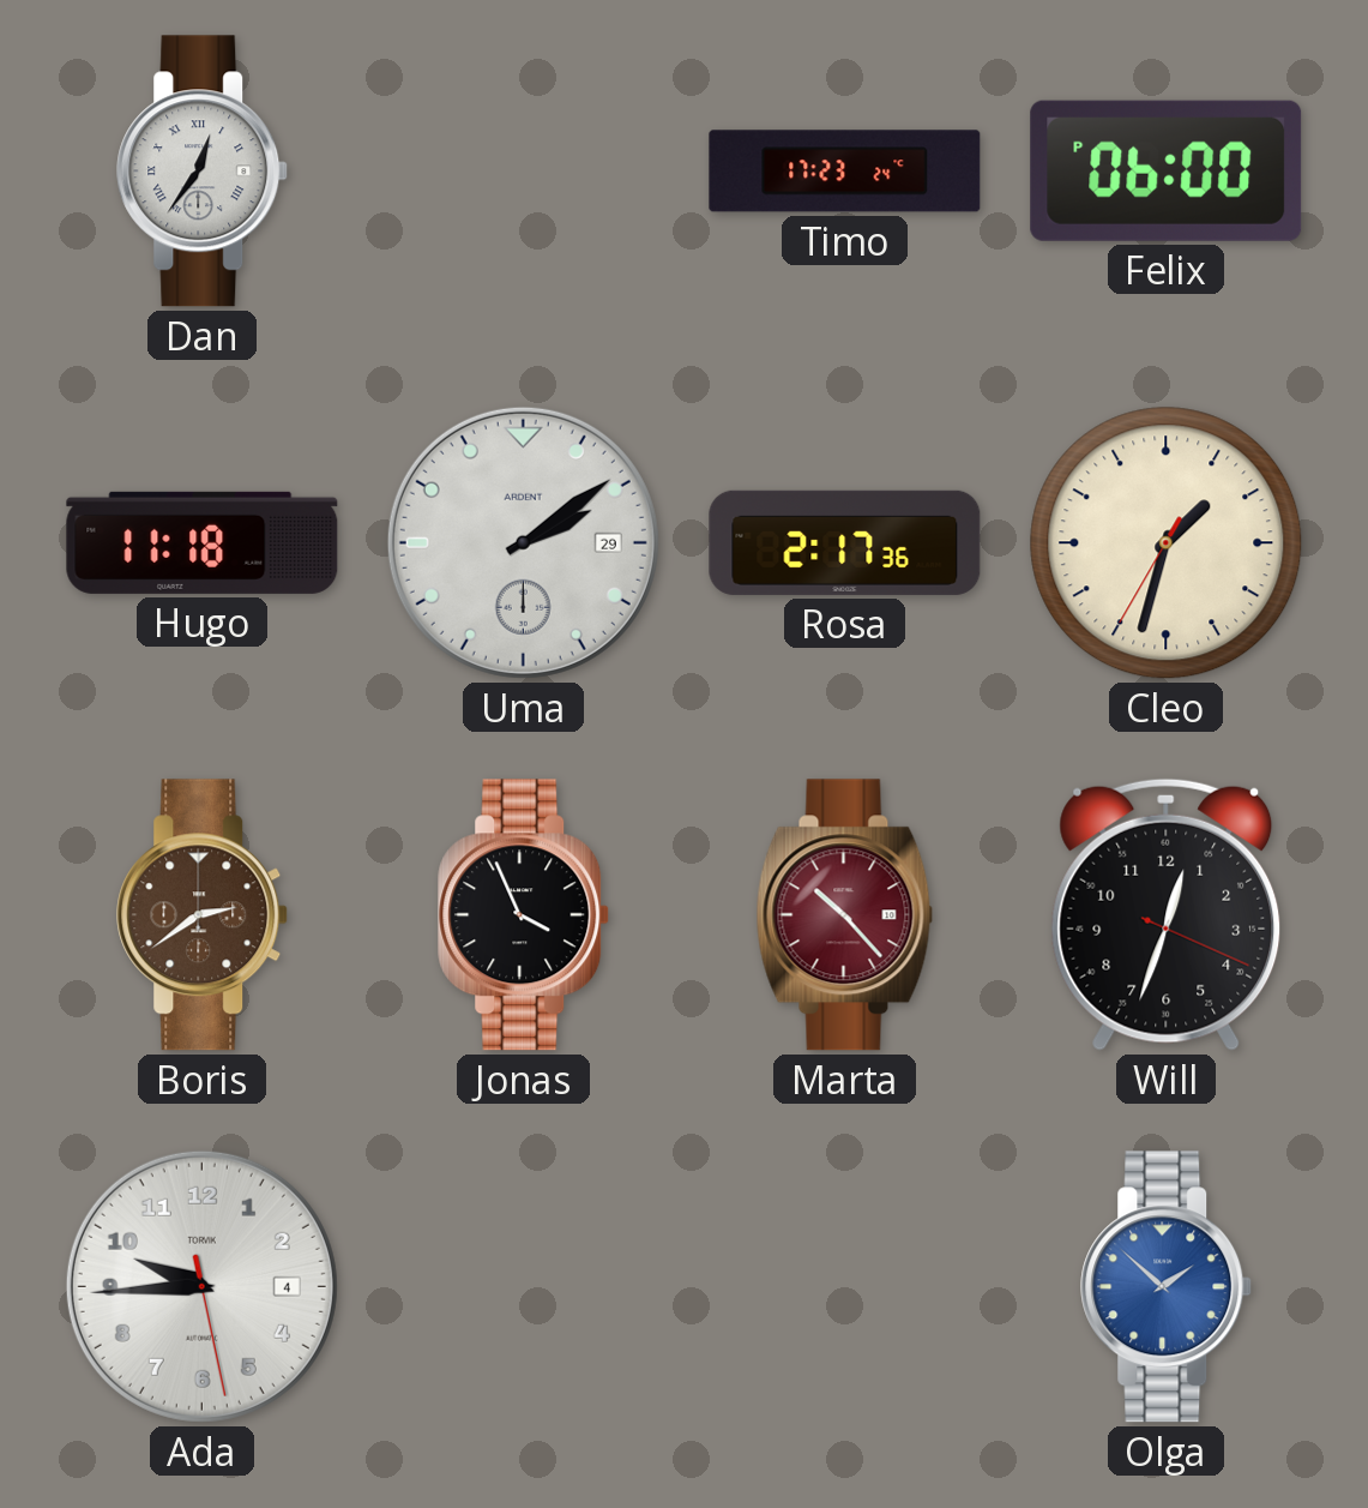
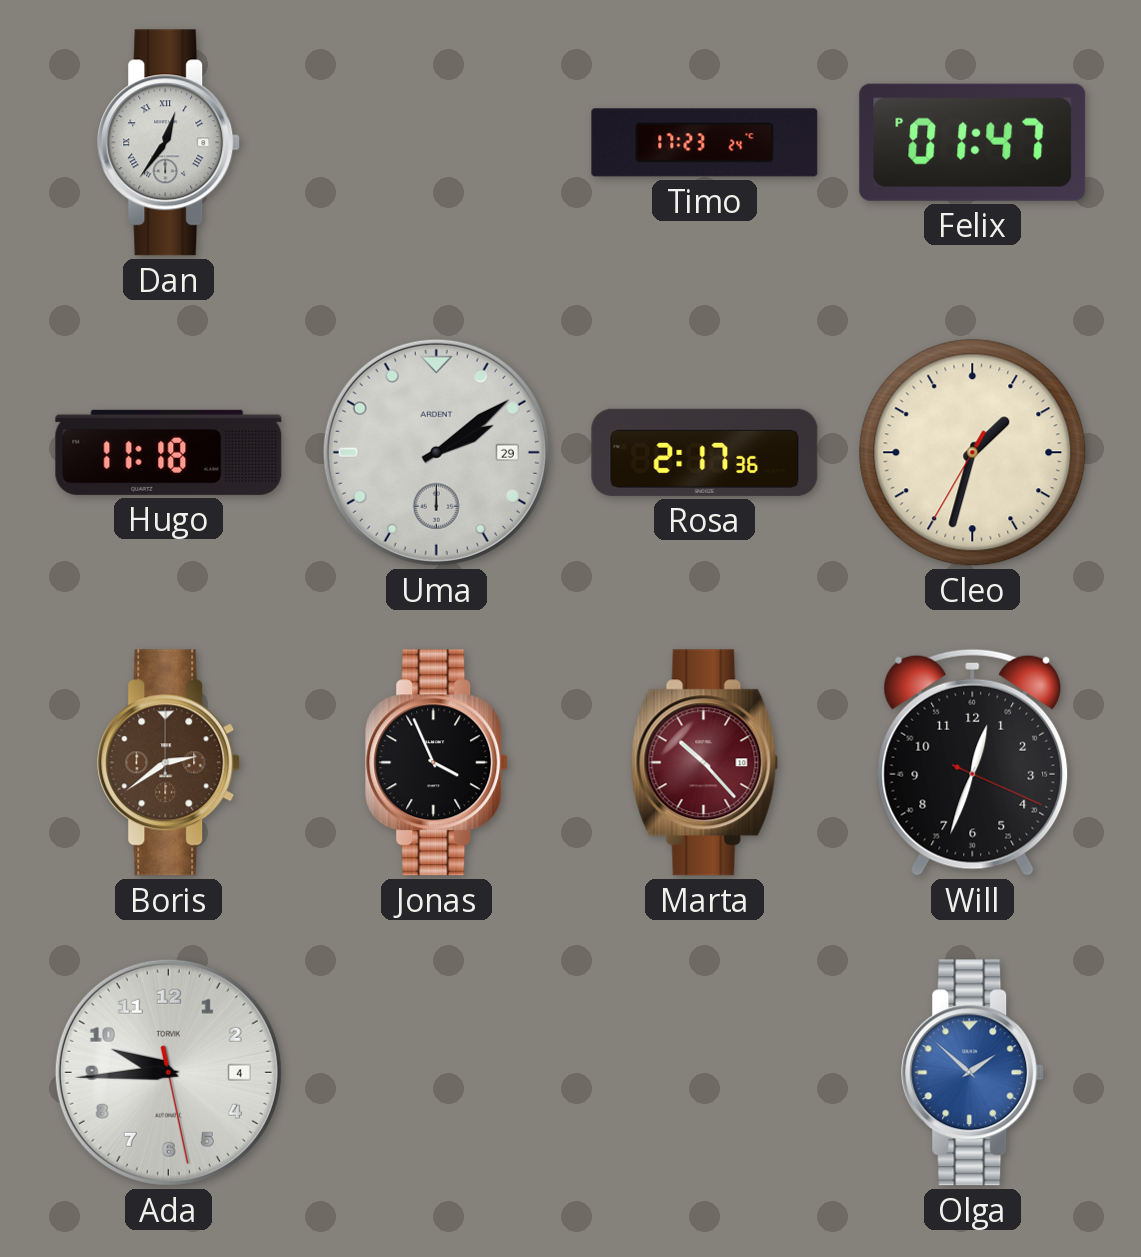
Felix: 06:00 -> 01:47 (973, 142)
